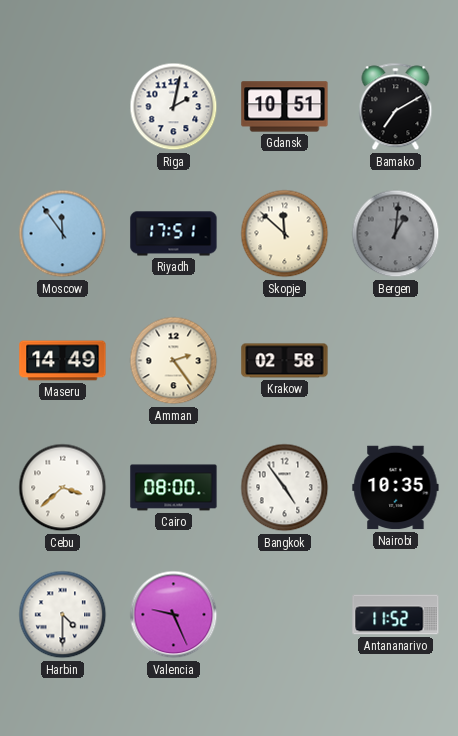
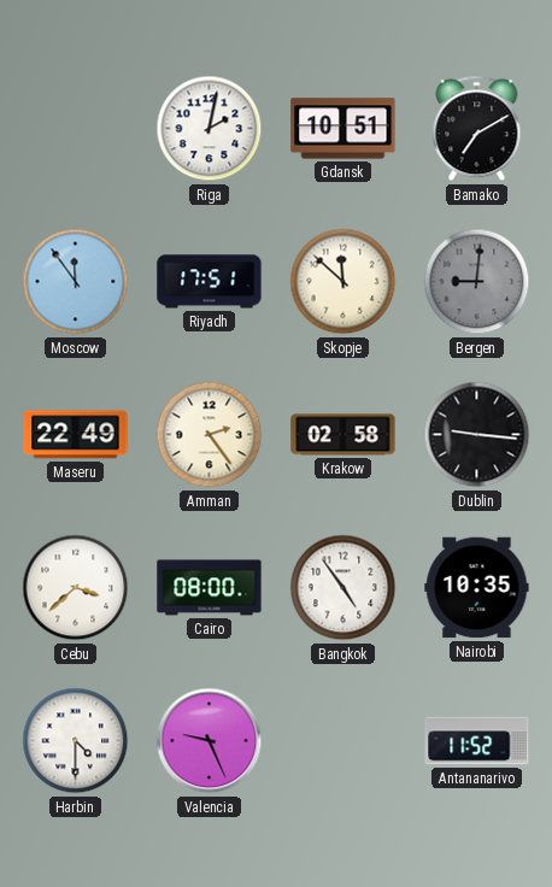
Bergen: 1:01 -> 9:01 (477, 282)
Maseru: 14:49 -> 22:49 (76, 435)
Dublin: none -> 9:16 (477, 435)
